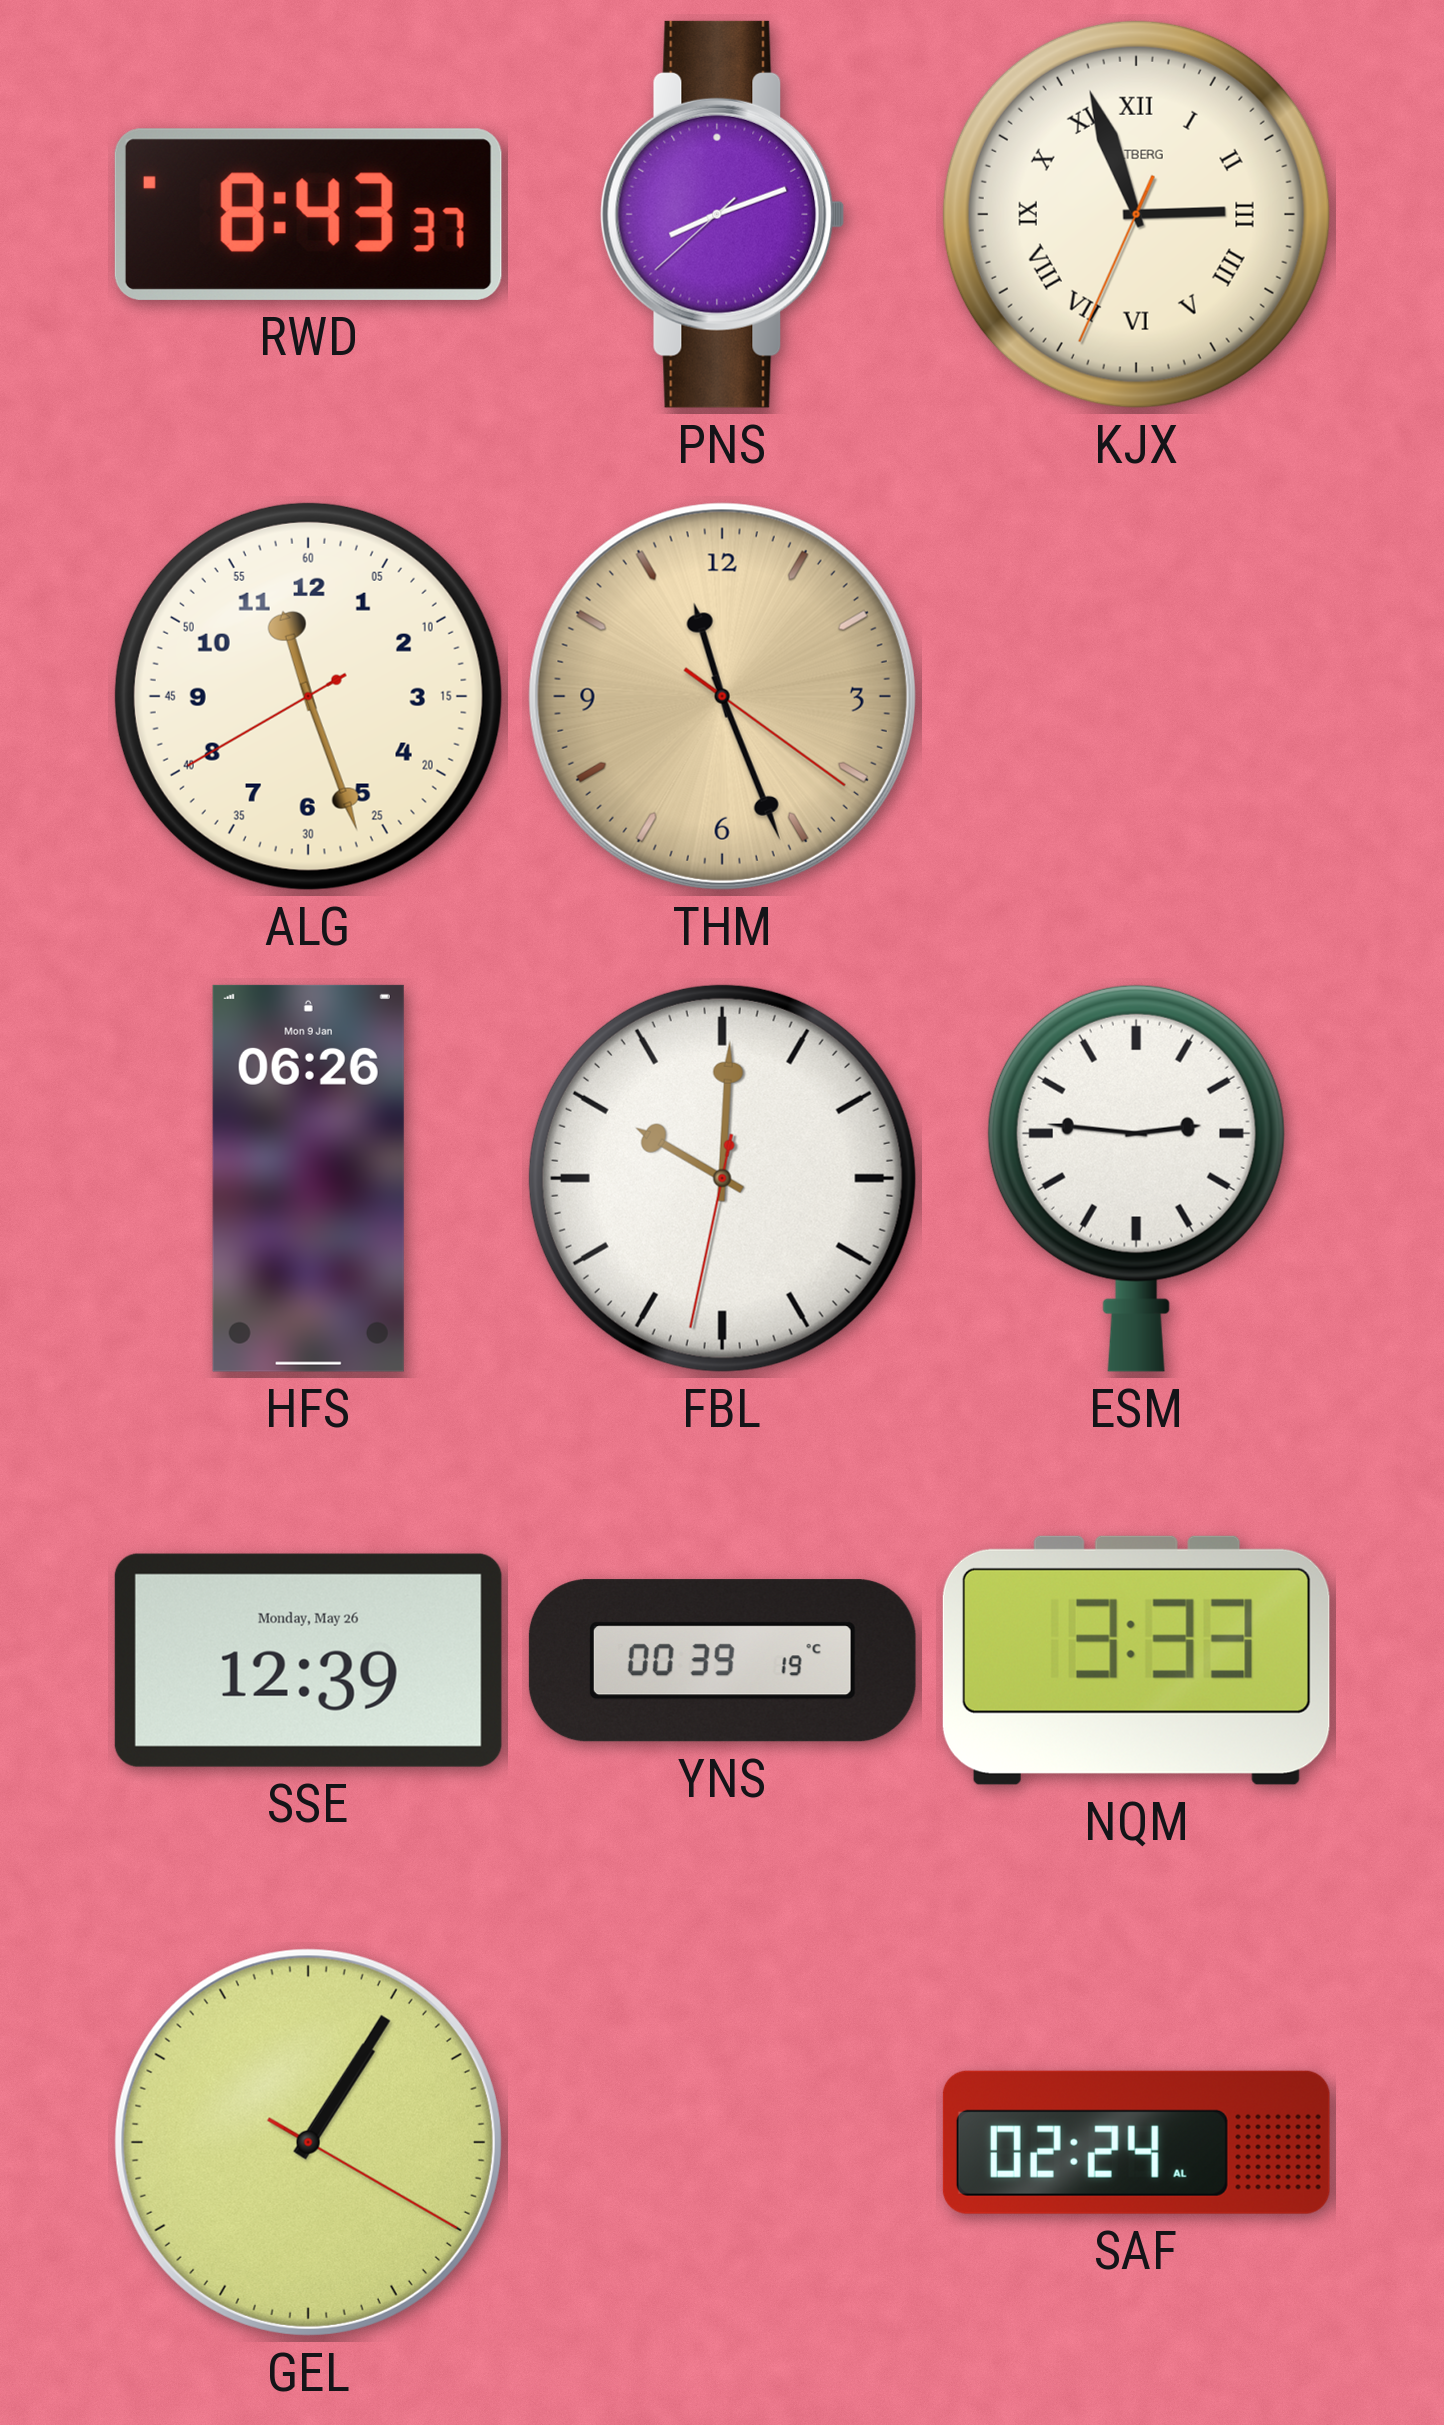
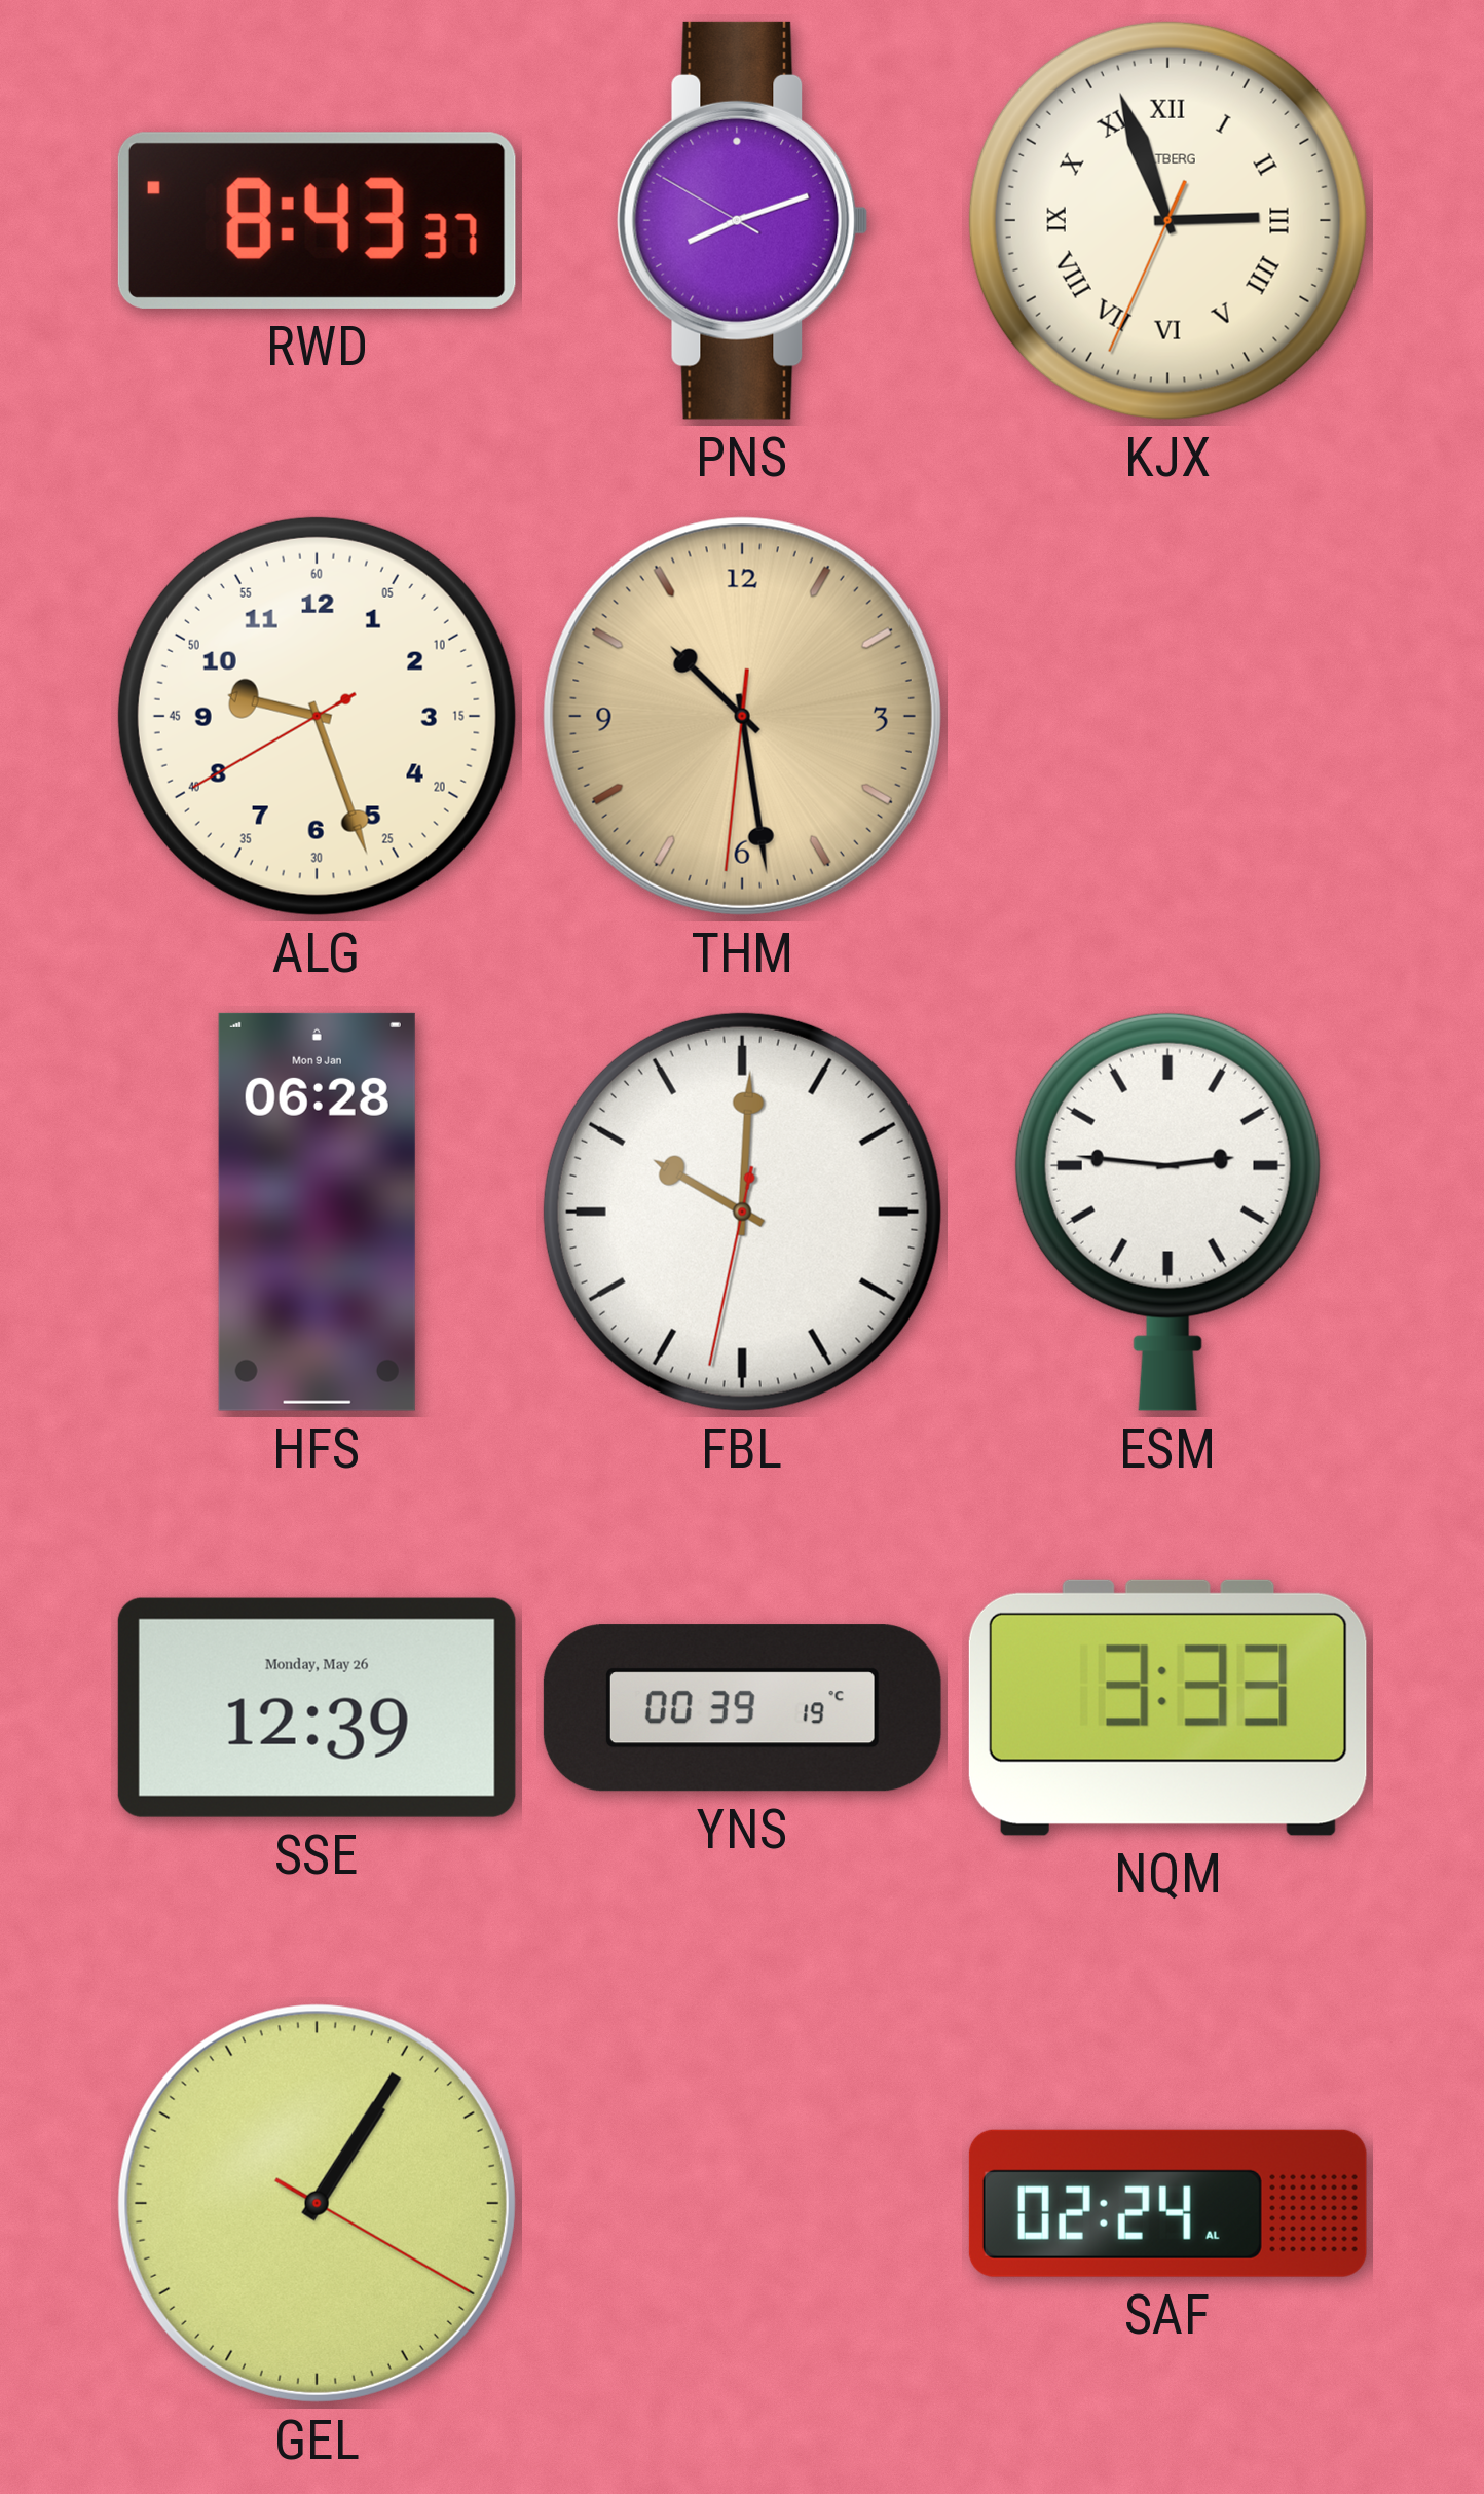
PNS: 8:11:38 -> 8:11:50 (743, 220)
ALG: 11:26 -> 9:26 (317, 716)
THM: 11:26 -> 10:28 (742, 716)
HFS: 06:26 -> 06:28 (317, 1212)
